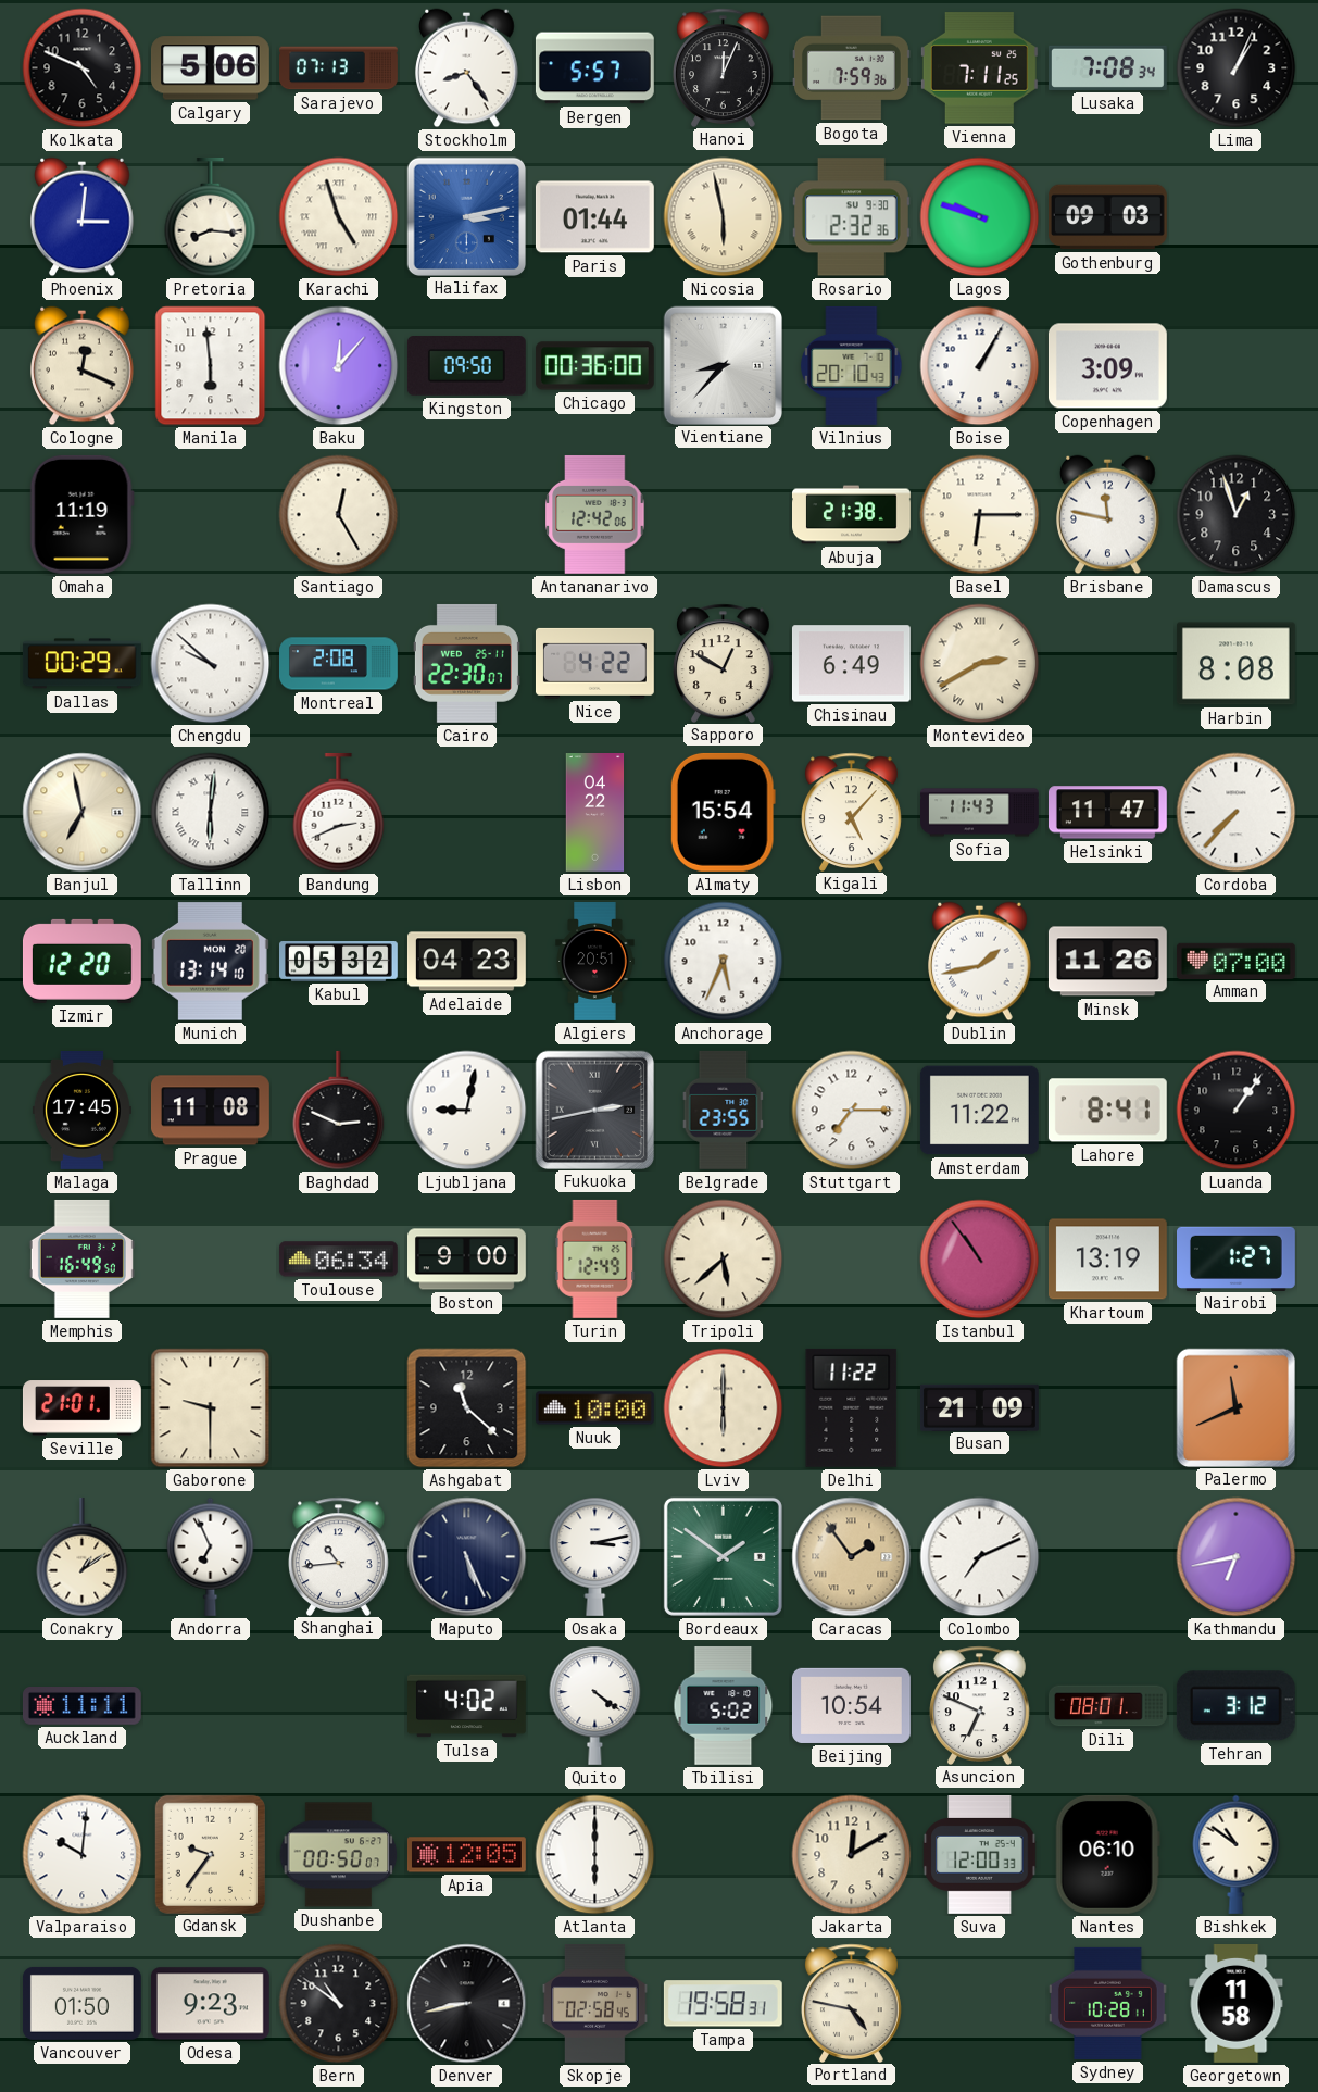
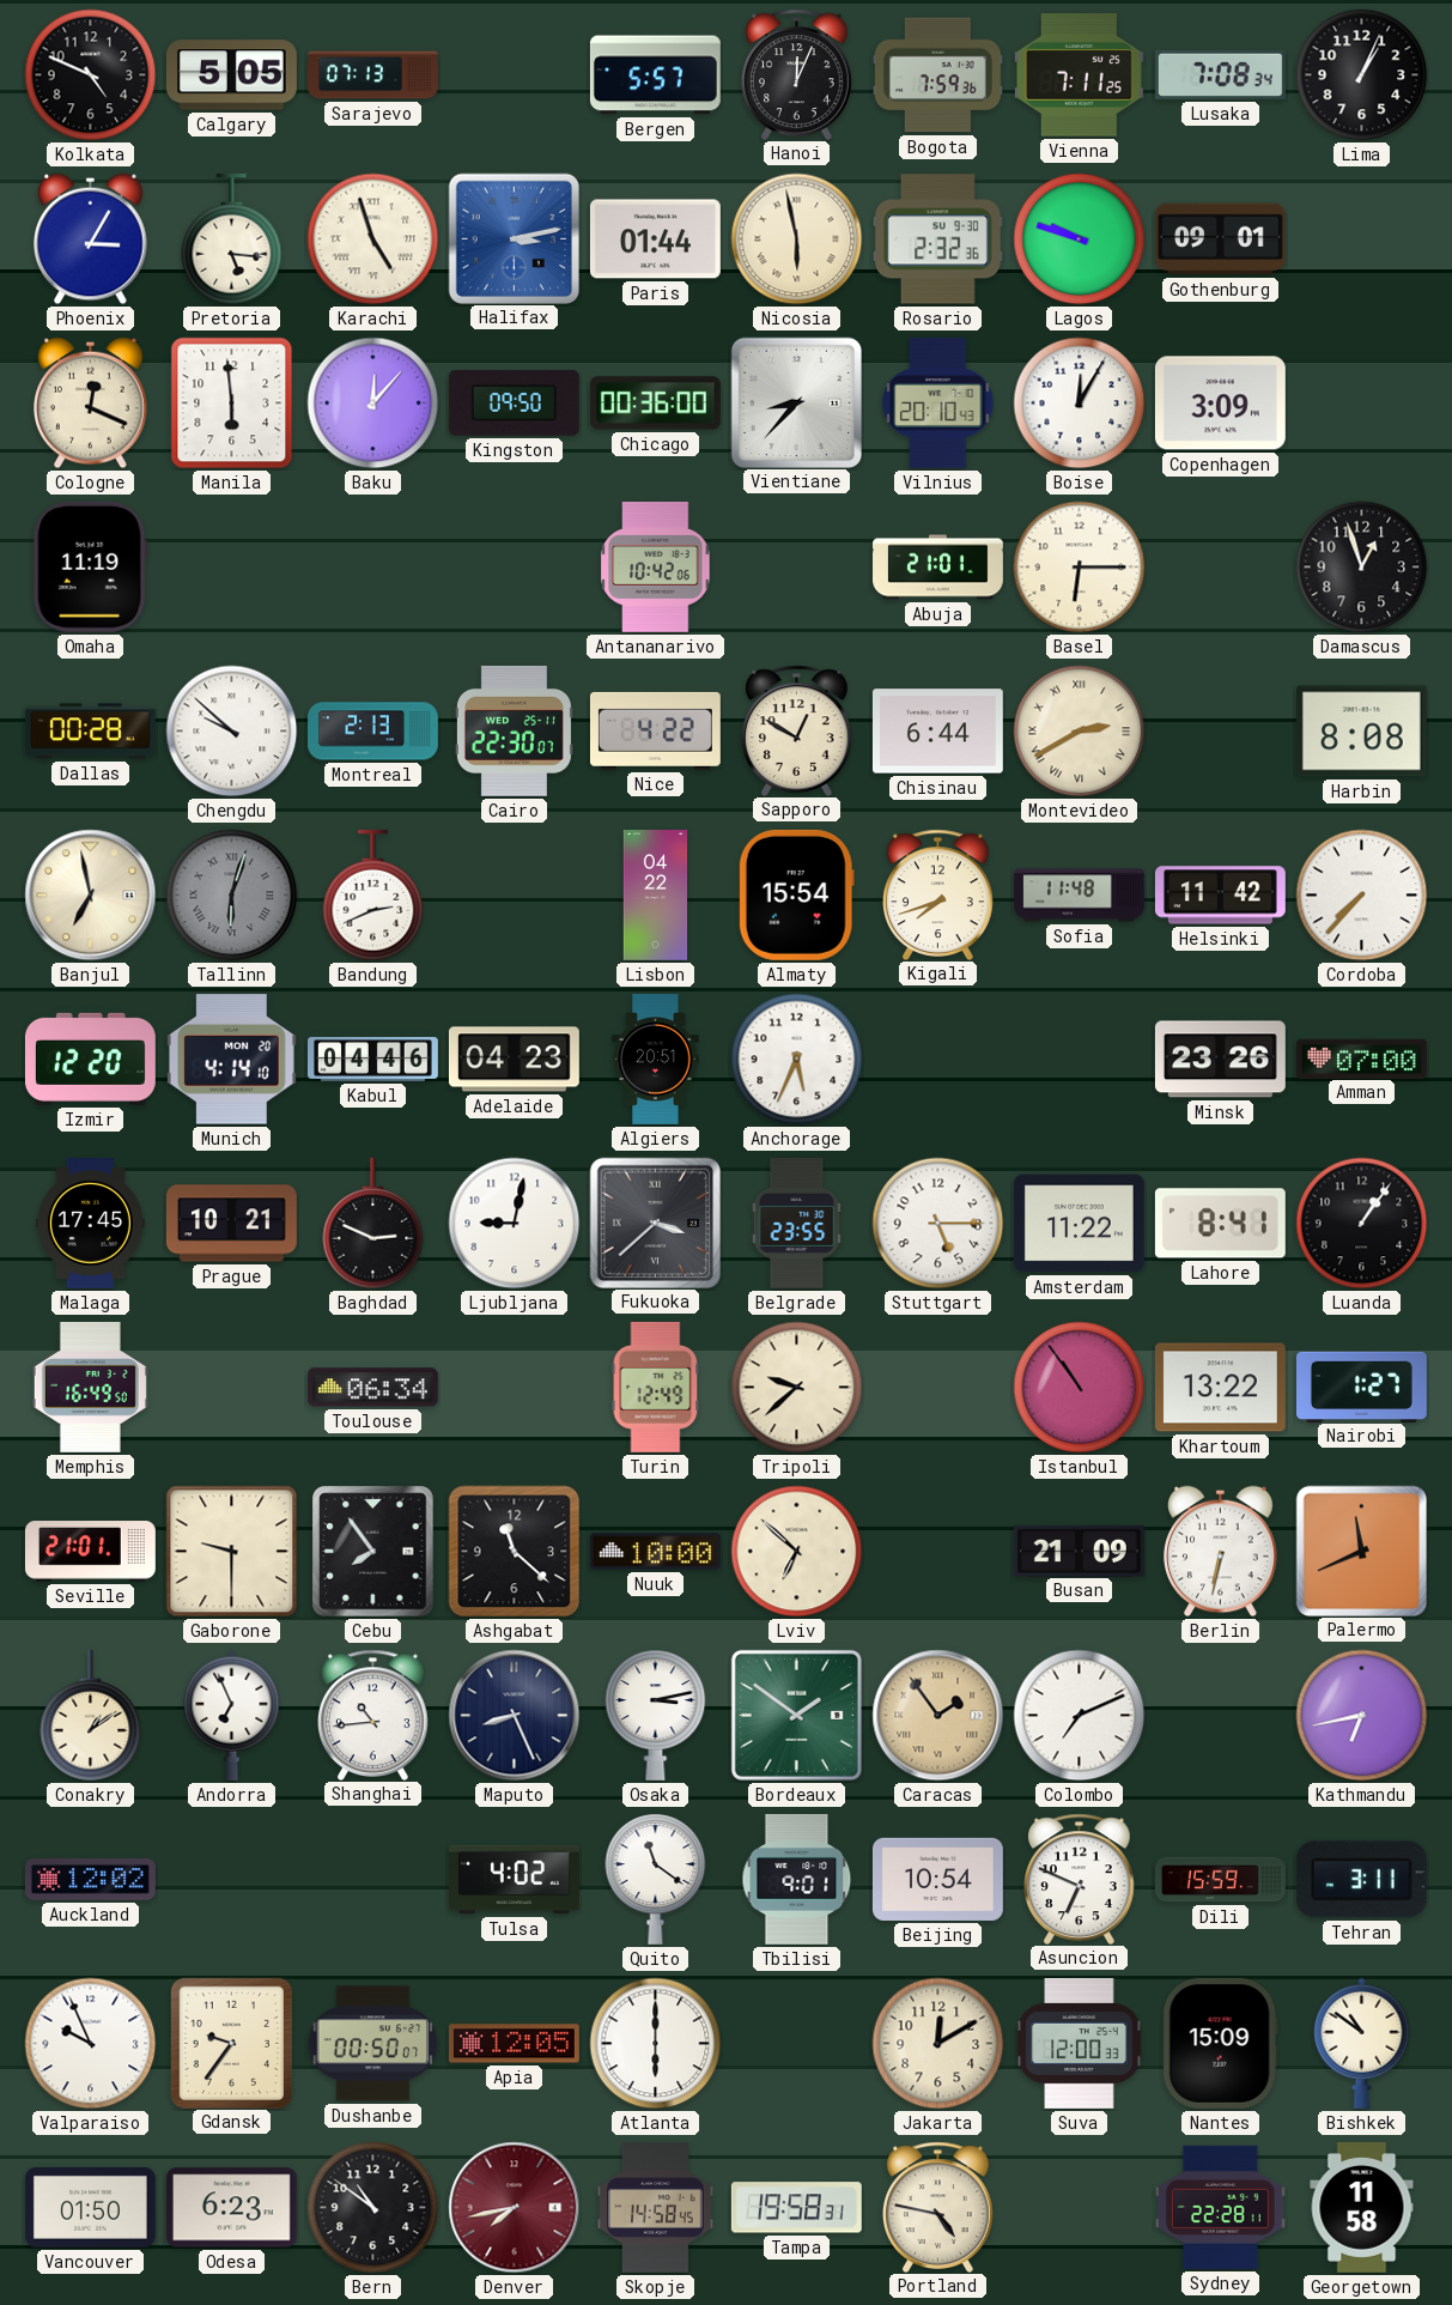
Calgary: 5:06 -> 5:05 (231, 75)
Stockholm: 8:24 -> none (467, 68)
Phoenix: 3:01 -> 3:05 (91, 239)
Pretoria: 8:16 -> 5:16 (232, 239)
Gothenburg: 09:03 -> 09:01 (1220, 239)
Boise: 1:05 -> 12:05 (1080, 404)
Santiago: 12:25 -> none (339, 515)
Antananarivo: 12:42 -> 10:42 (656, 566)
Abuja: 21:38 -> 21:01 (938, 568)
Brisbane: 11:47 -> none (1108, 515)
Dallas: 00:29 -> 00:28 (90, 732)
Montreal: 2:08 -> 2:13 (373, 732)
Chisinau: 6:49 -> 6:44 (937, 732)
Tallinn: 6:01 -> 6:03 (232, 896)
Tallinn dial: white -> grey (232, 896)
Kigali: 5:07 -> 7:42 (938, 894)
Sofia: 11:43 -> 11:48 (1080, 896)
Helsinki: 11:47 -> 11:42 (1220, 896)
Munich: 13:14 -> 4:14 (231, 1060)
Kabul: 05:32 -> 04:46 (373, 1060)
Dublin: 1:43 -> none (980, 962)
Minsk: 11:26 -> 23:26 (1220, 1060)
Prague: 11:08 -> 10:21 (231, 1224)
Fukuoka: 2:43 -> 3:38 (655, 1223)
Stuttgart: 7:15 -> 5:15 (938, 1224)
Boston: 9:00 -> none (467, 1260)
Tripoli: 5:38 -> 9:38 (797, 1388)
Khartoum: 13:19 -> 13:22 (1220, 1388)
Cebu: none -> 7:54 (373, 1552)
Lviv: 6:00 -> 6:52 (797, 1552)
Delhi: 11:22 -> none (852, 1407)
Berlin: none -> 6:32 (1221, 1552)
Maputo: 5:26 -> 8:26 (515, 1716)
Auckland: 11:11 -> 12:02 (90, 1880)
Quito: 4:21 -> 11:21 (656, 1879)
Tbilisi: 5:02 -> 9:01 (797, 1879)
Dili: 08:01 -> 15:59 (1221, 1880)
Tehran: 3:12 -> 3:11 (1361, 1880)
Valparaiso: 10:01 -> 9:56 (91, 2044)
Nantes: 06:10 -> 15:09 (1220, 2043)
Odesa: 9:23 -> 6:23 (231, 2208)
Denver: 8:43 -> 7:43 (515, 2208)
Denver dial: black -> burgundy (515, 2208)
Skopje: 02:58 -> 14:58 (656, 2208)
Sydney: 10:28 -> 22:28 (1220, 2207)
